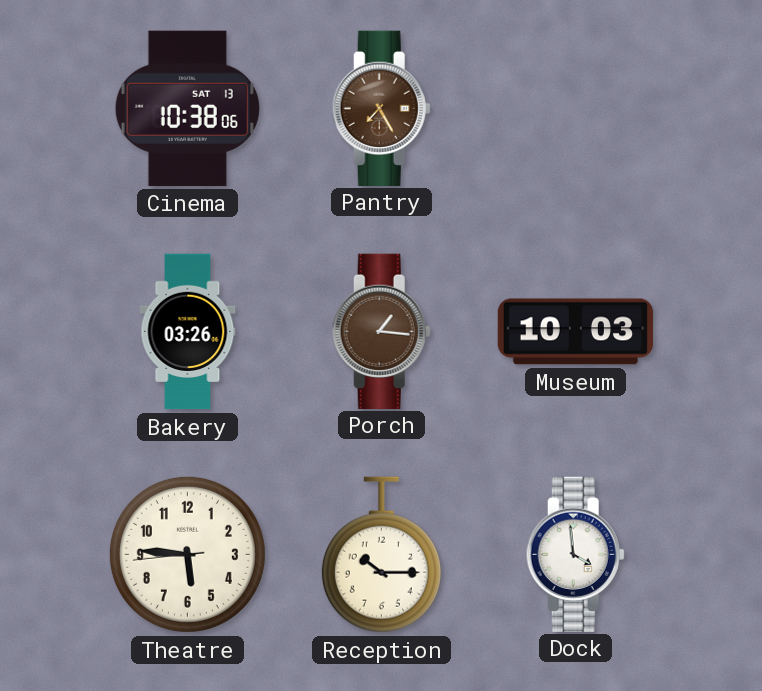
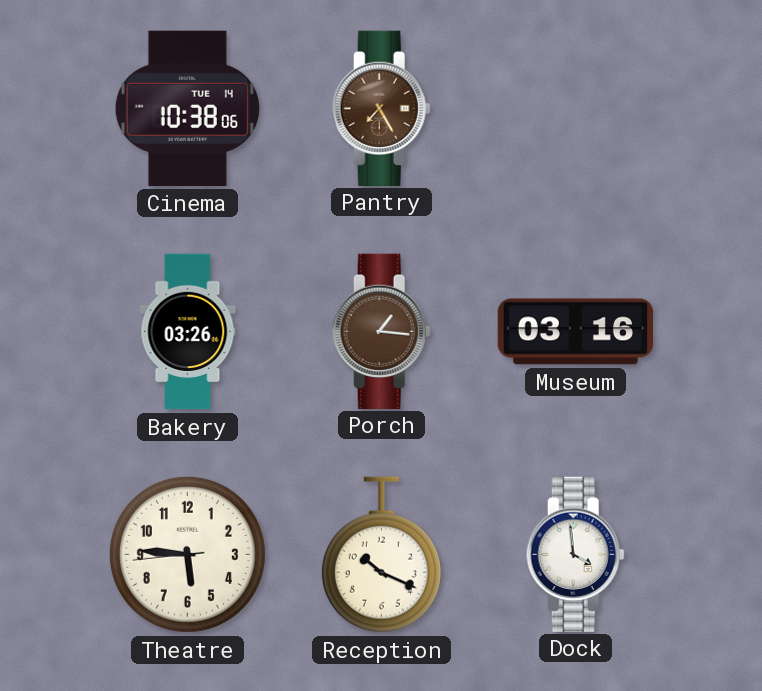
Cinema date: SAT 13 -> TUE 14 (187, 108)
Museum: 10:03 -> 03:16 (576, 332)
Reception: 10:15 -> 10:19 (381, 555)
